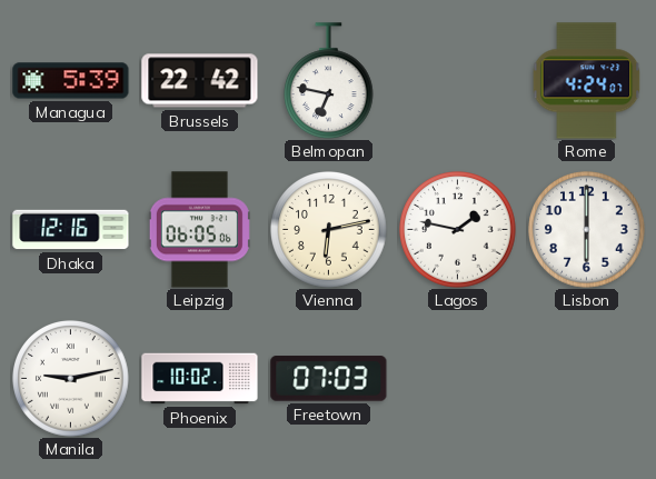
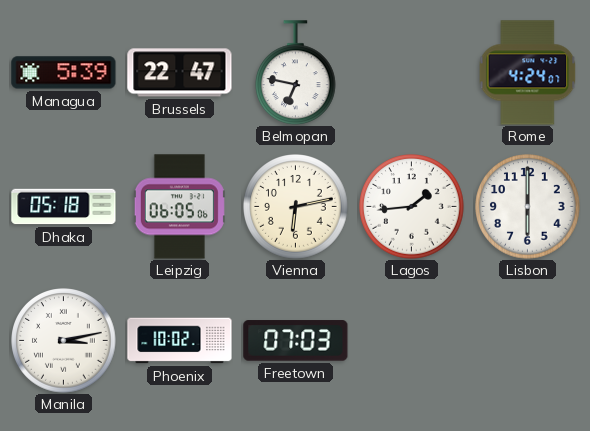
Brussels: 22:42 -> 22:47 (180, 73)
Dhaka: 12:16 -> 05:18 (64, 207)
Lagos: 1:47 -> 1:44 (412, 207)
Manila: 9:13 -> 3:13 (64, 341)
